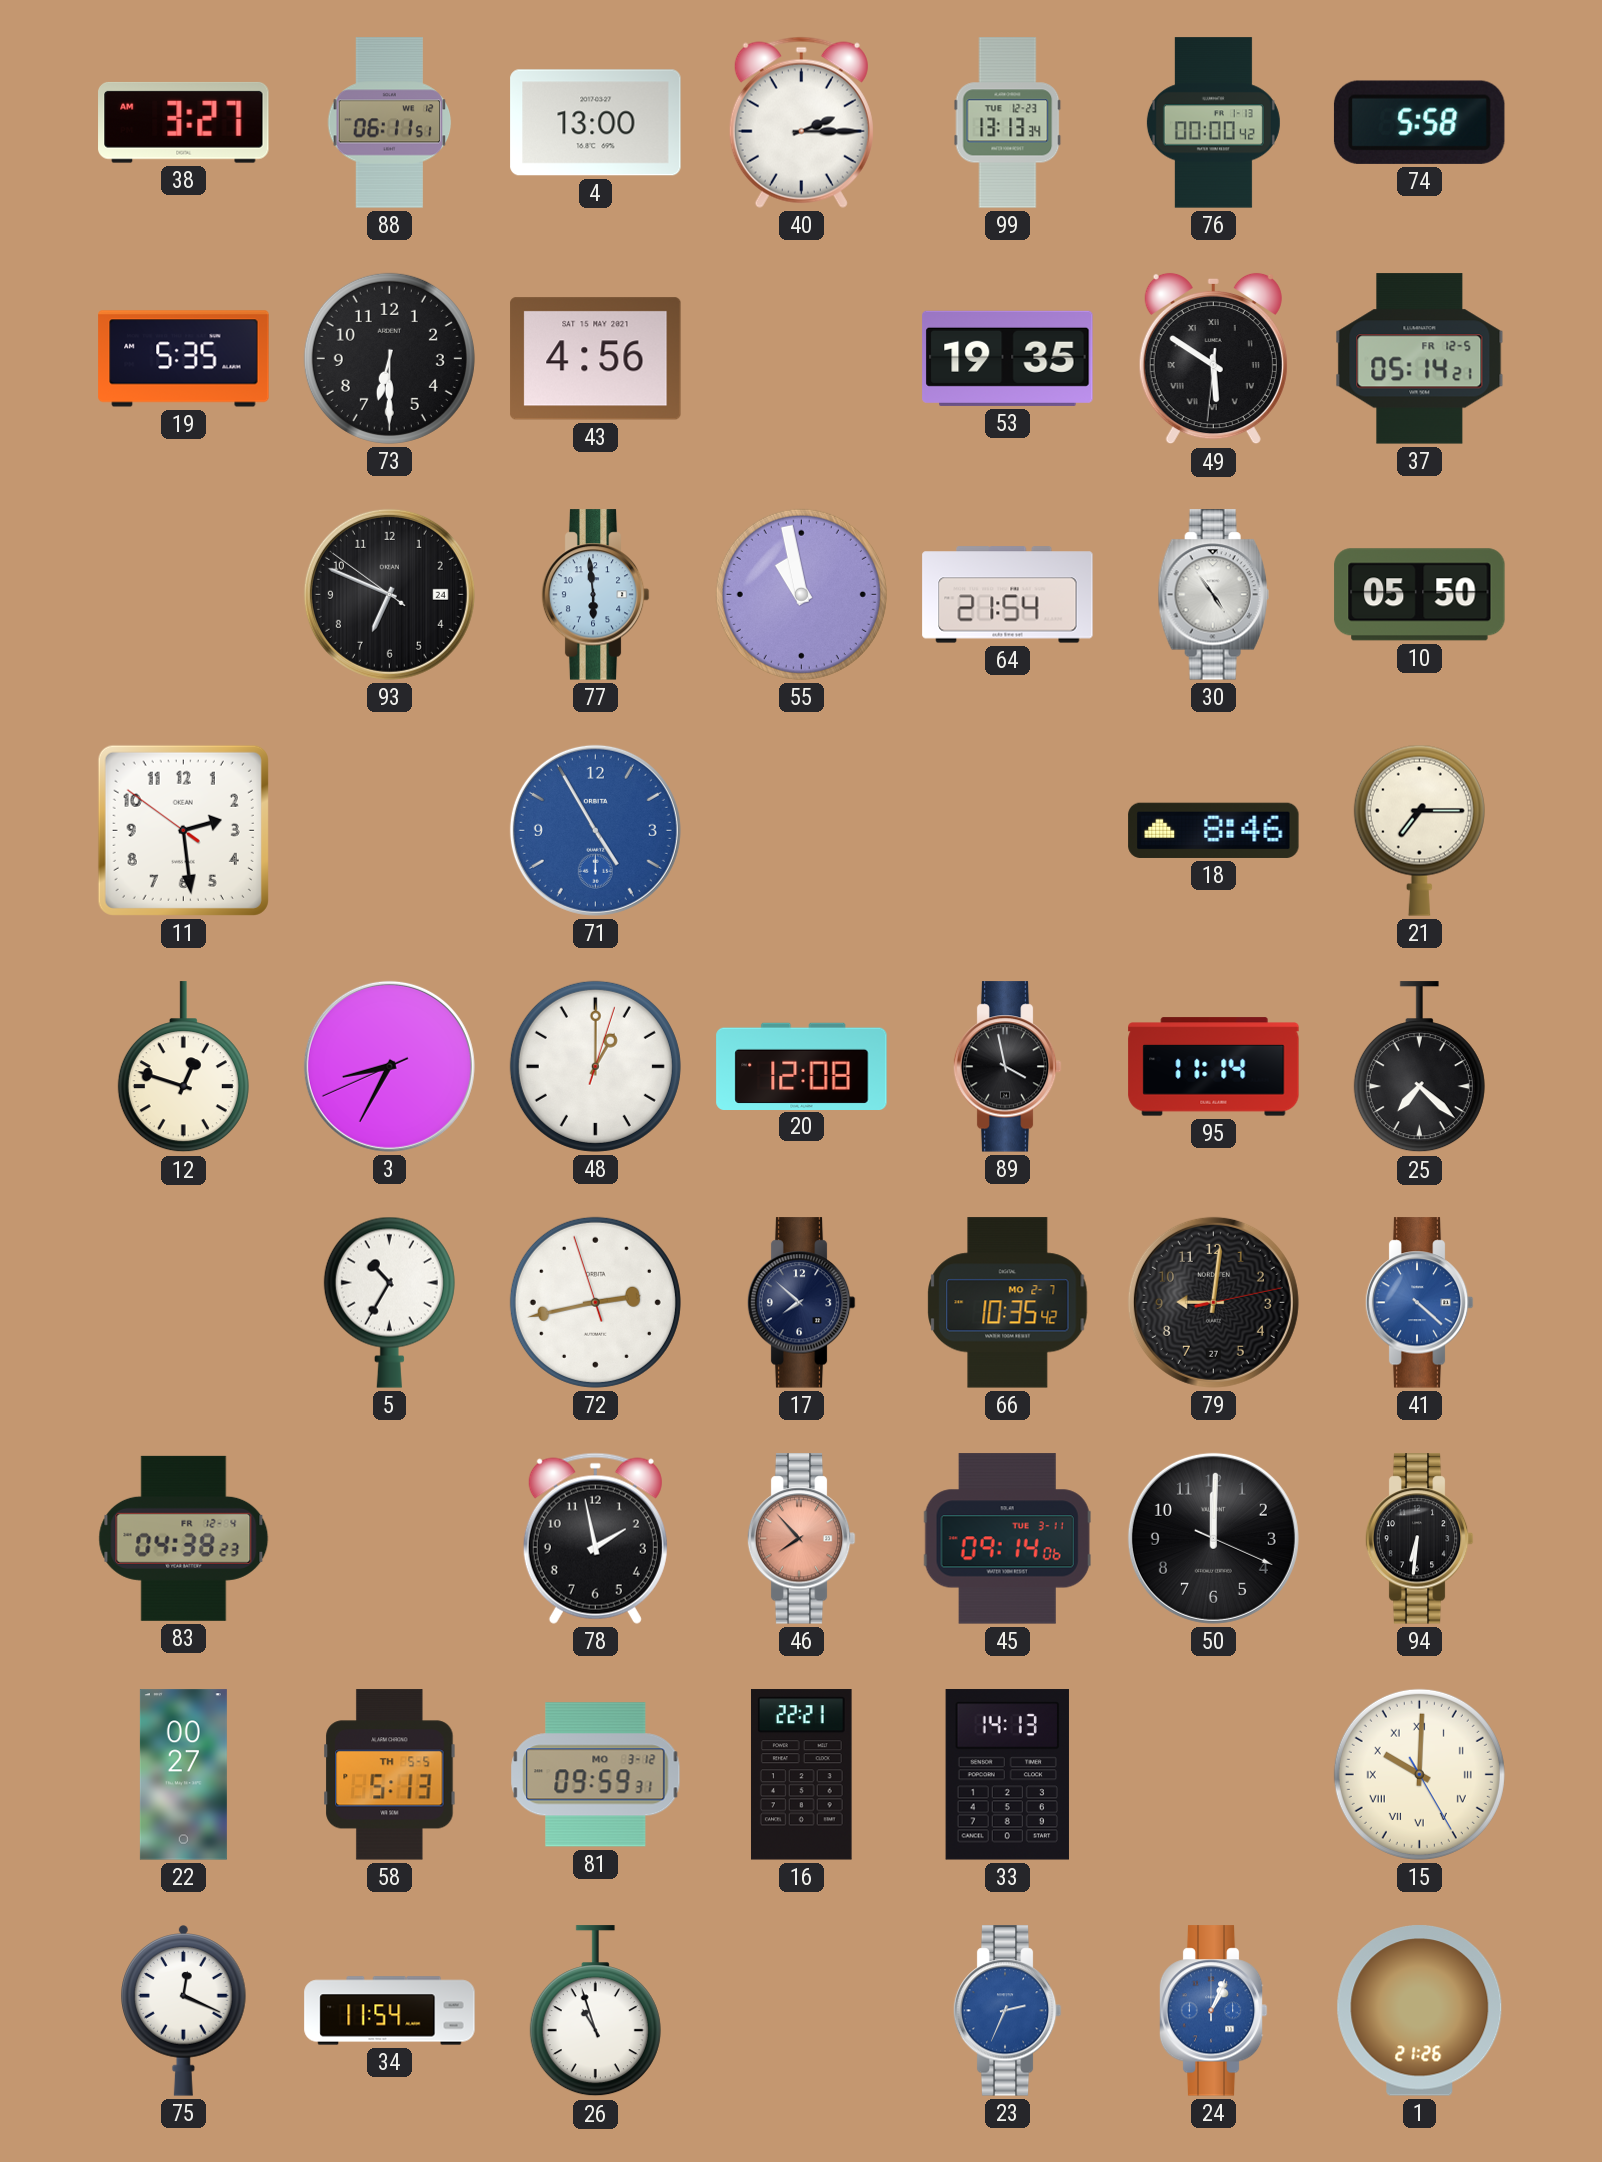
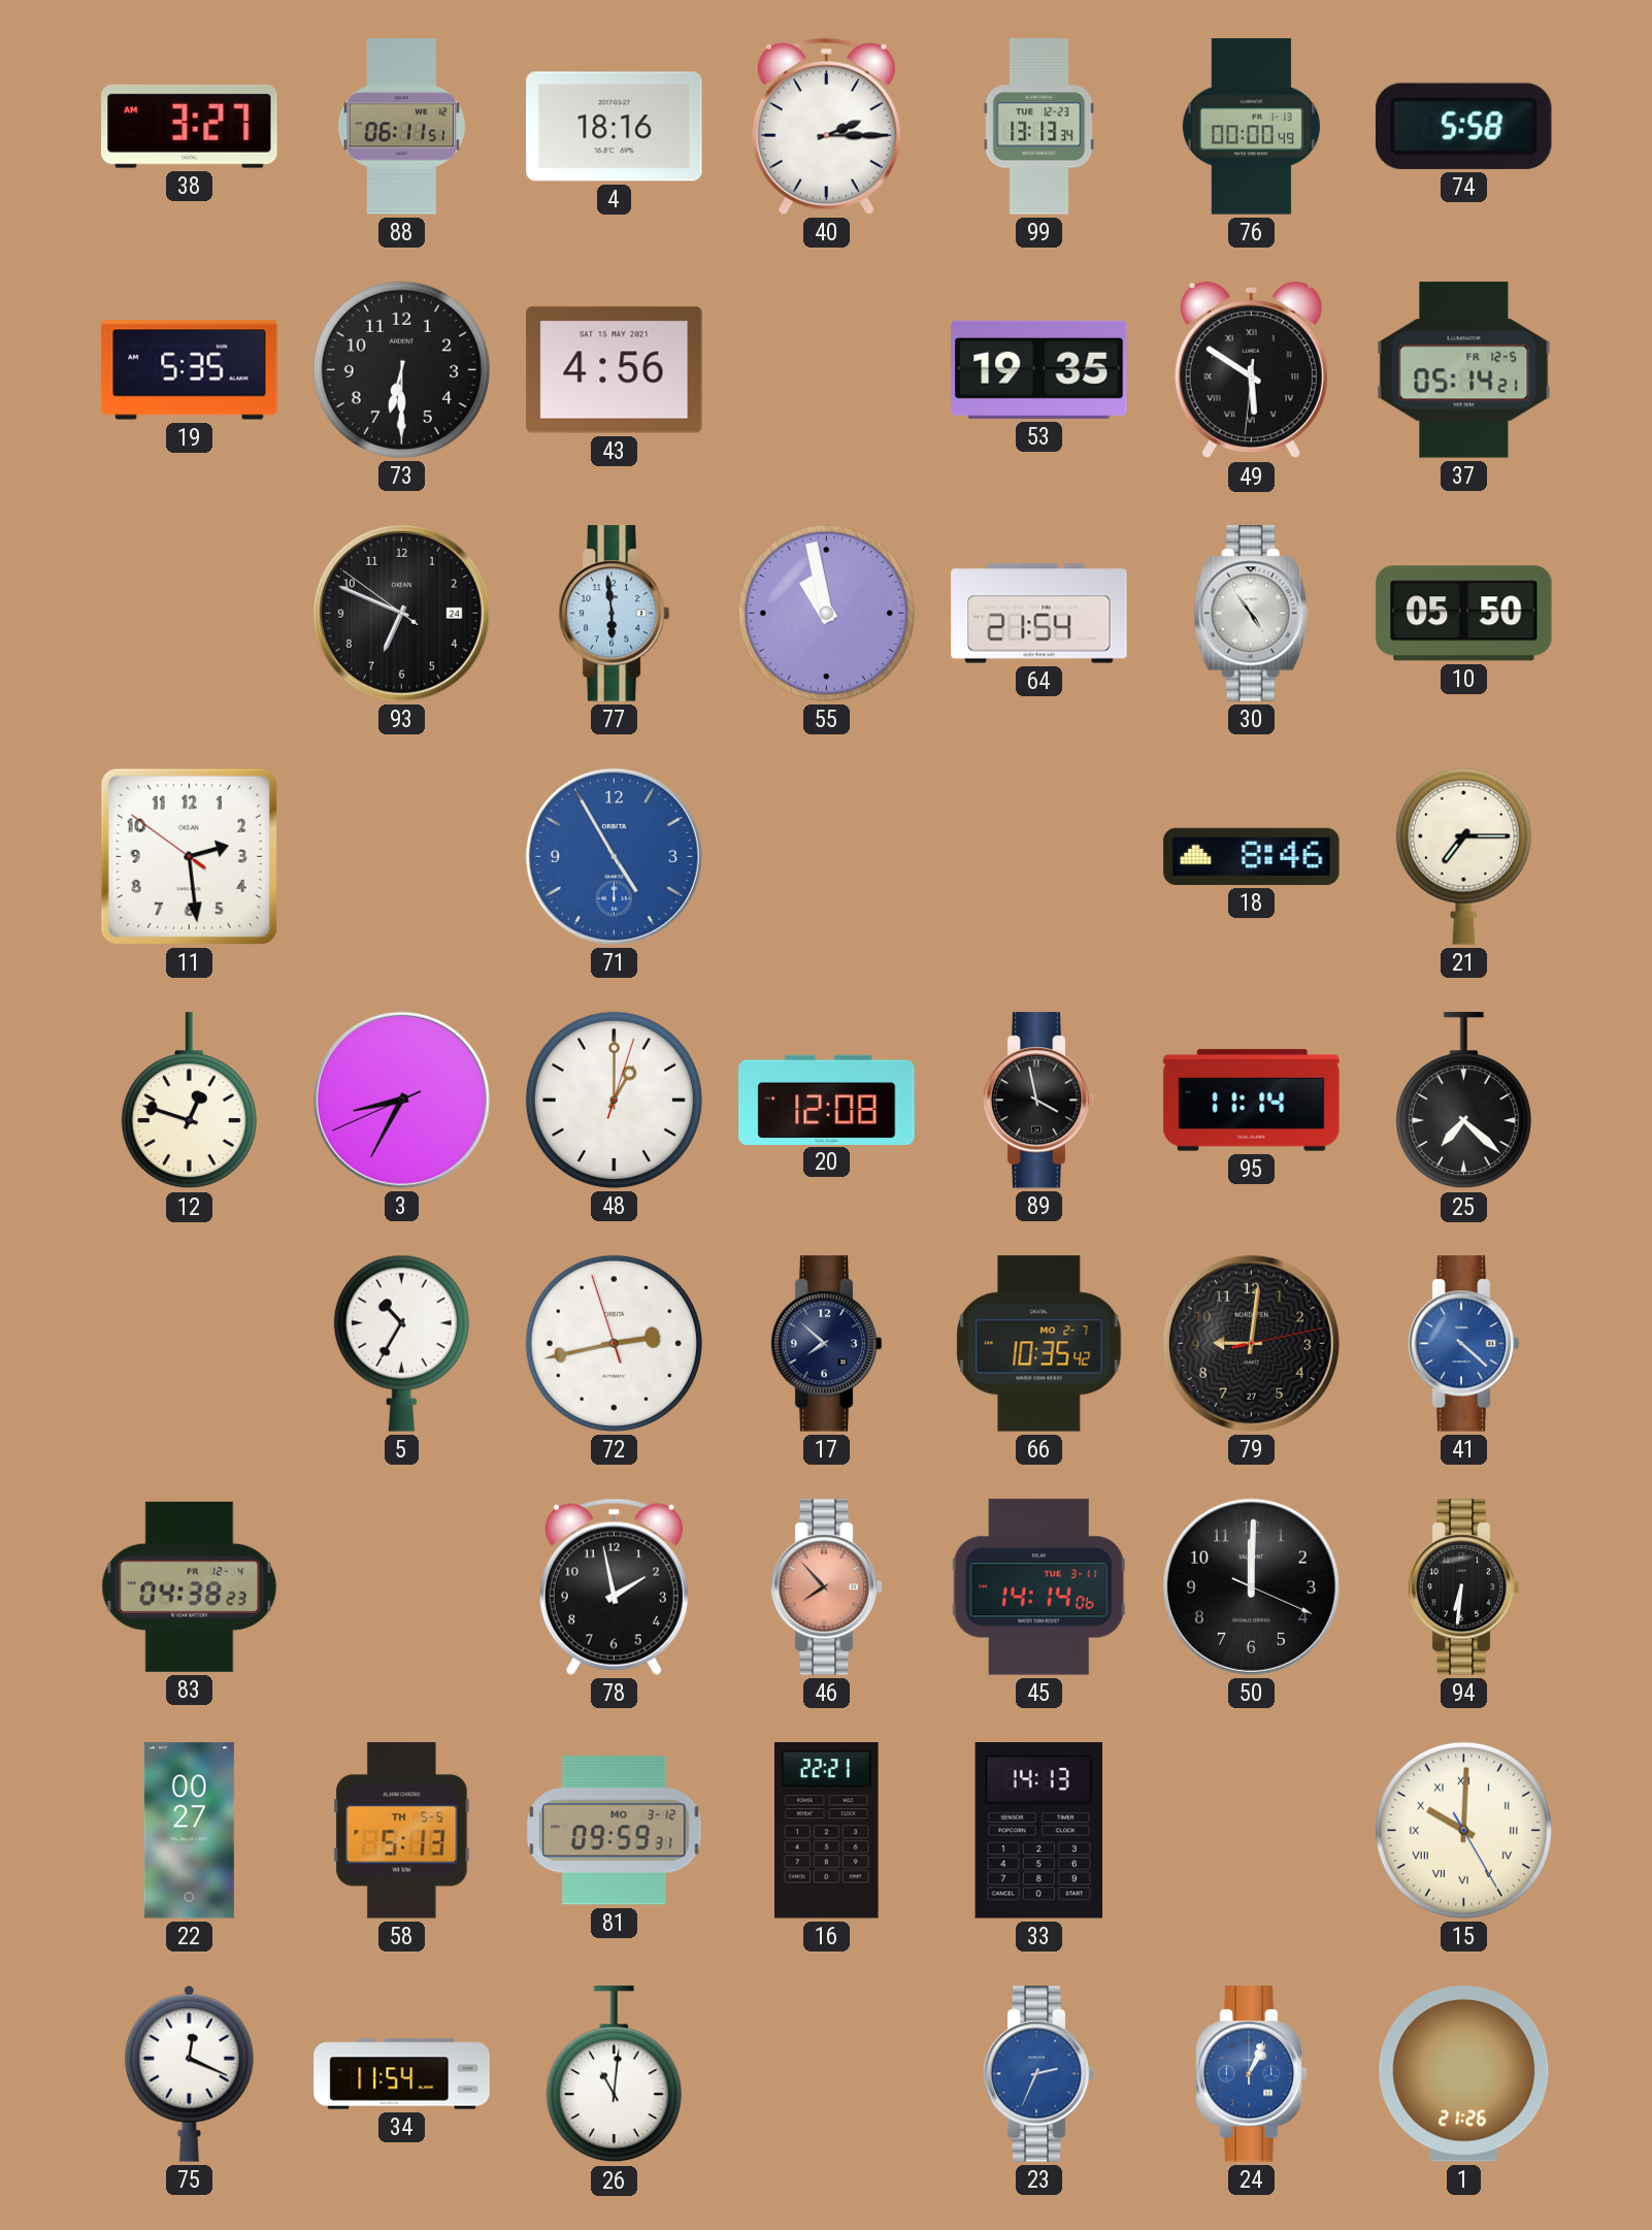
4: 13:00 -> 18:16 (615, 127)
76: 00:00:42 -> 00:00:49 (1251, 127)
45: 09:14 -> 14:14 (1038, 1587)
26: 10:57 -> 11:01 (614, 2074)
